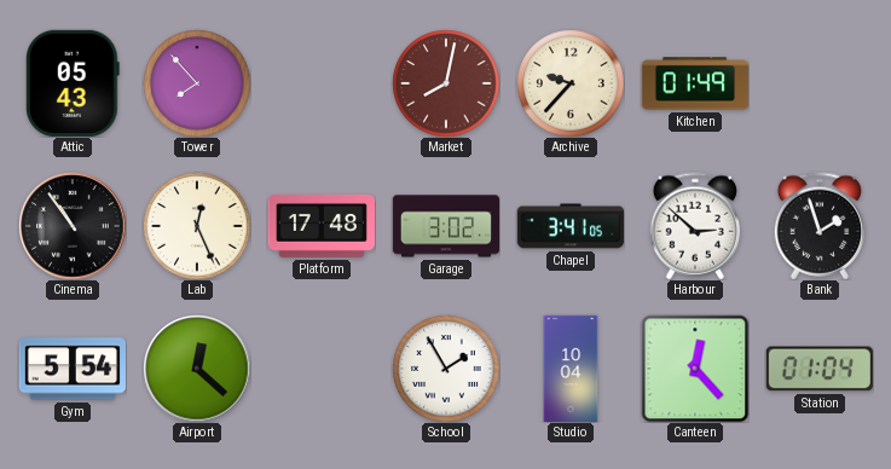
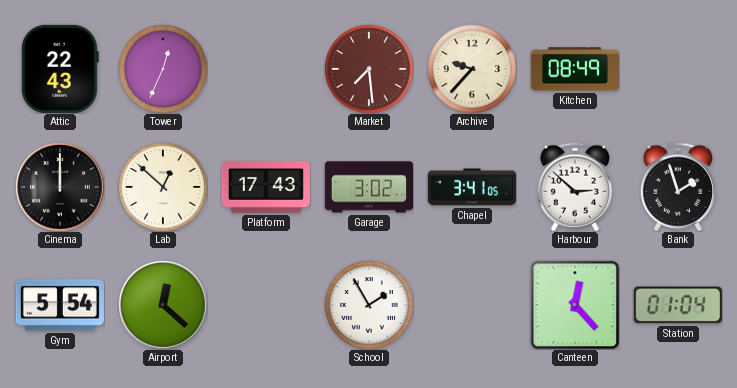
Attic: 05:43 -> 22:43 (60, 69)
Tower: 7:53 -> 12:34 (163, 69)
Market: 8:02 -> 7:29 (369, 69)
Kitchen: 01:49 -> 08:49 (575, 69)
Cinema: 10:54 -> 12:00 (60, 187)
Lab: 12:26 -> 12:52 (163, 187)
Platform: 17:48 -> 17:43 (266, 187)
Studio: 10:04 -> none (571, 367)
